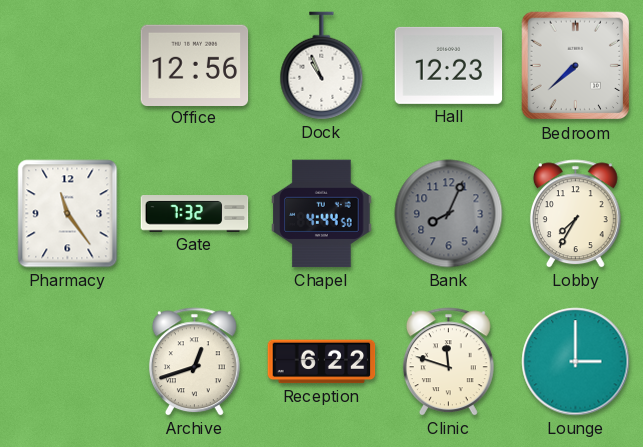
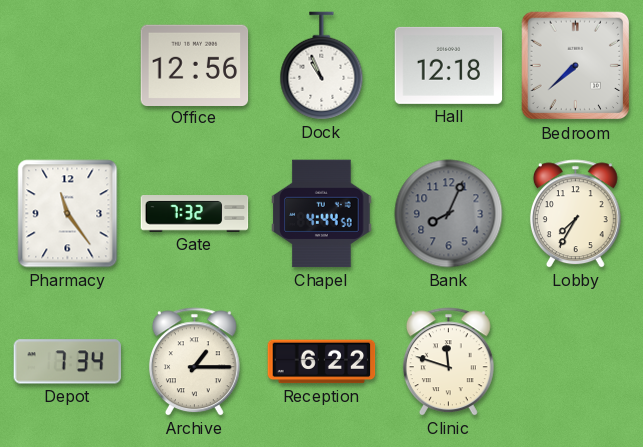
Hall: 12:23 -> 12:18 (449, 65)
Depot: none -> 7:34 (68, 362)
Archive: 12:42 -> 1:15 (194, 362)
Lounge: 3:00 -> none (576, 362)
